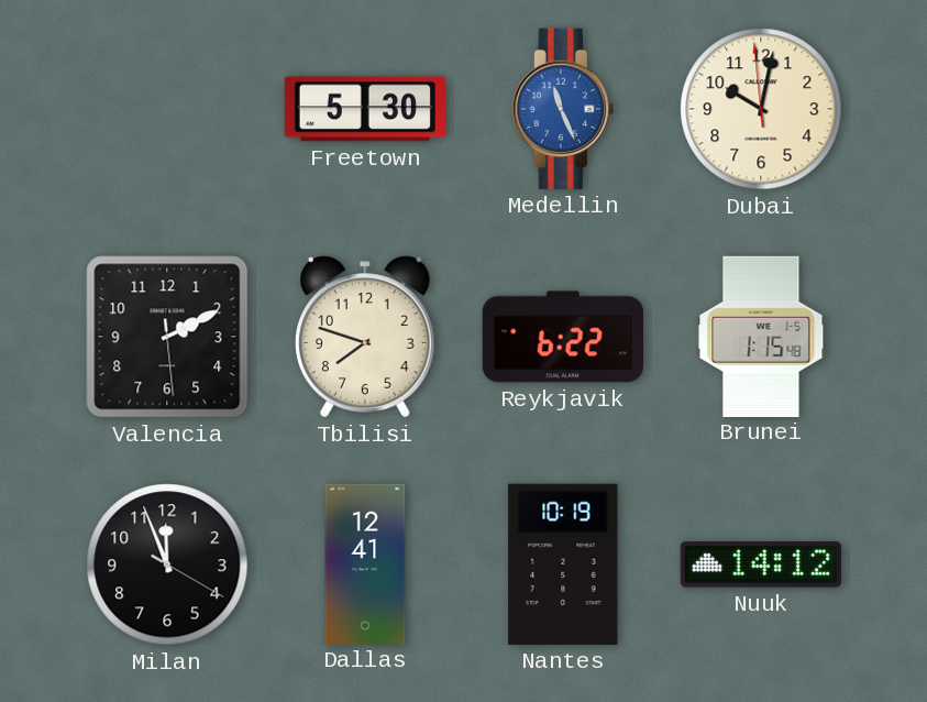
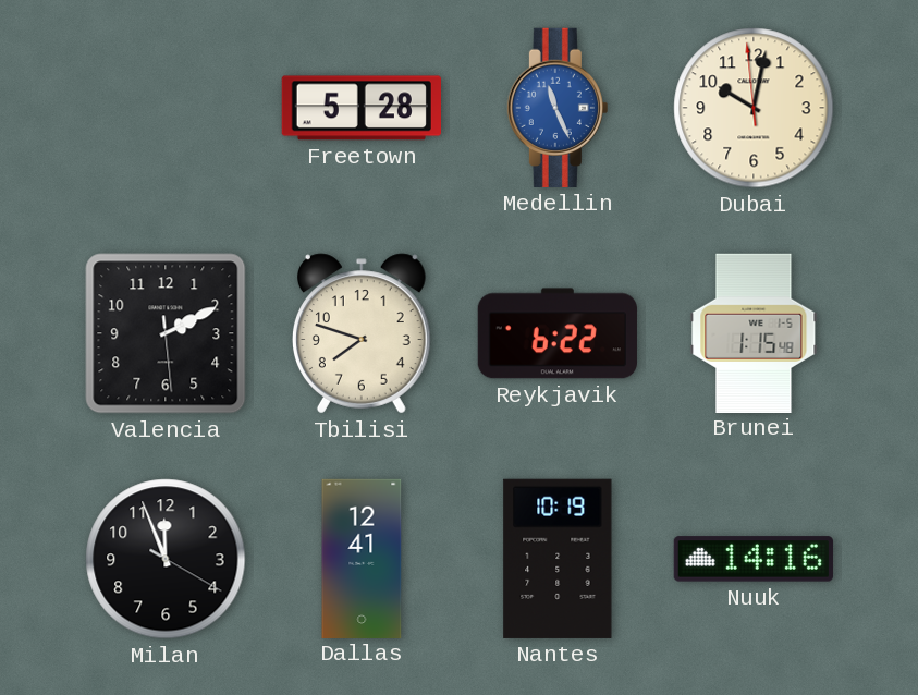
Freetown: 5:30 -> 5:28 (362, 108)
Nuuk: 14:12 -> 14:16 (754, 559)
